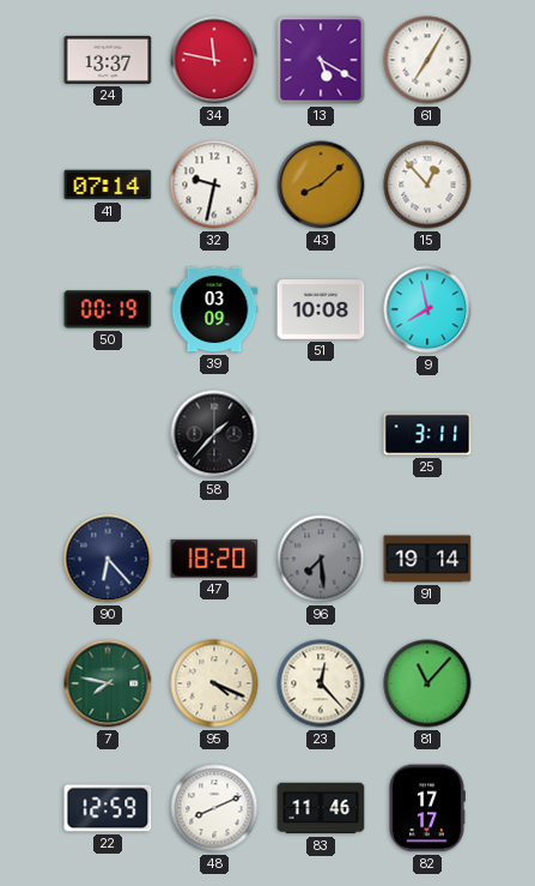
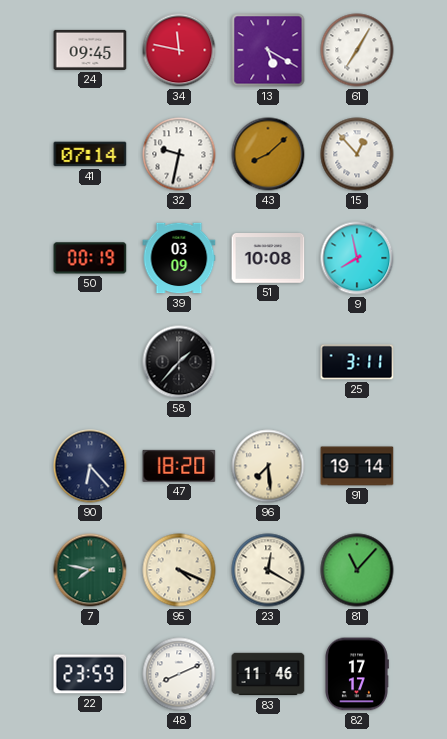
24: 13:37 -> 09:45 (90, 50)
96 dial: grey -> cream (268, 466)
23: 12:23 -> 12:20 (268, 570)
22: 12:59 -> 23:59 (90, 674)
